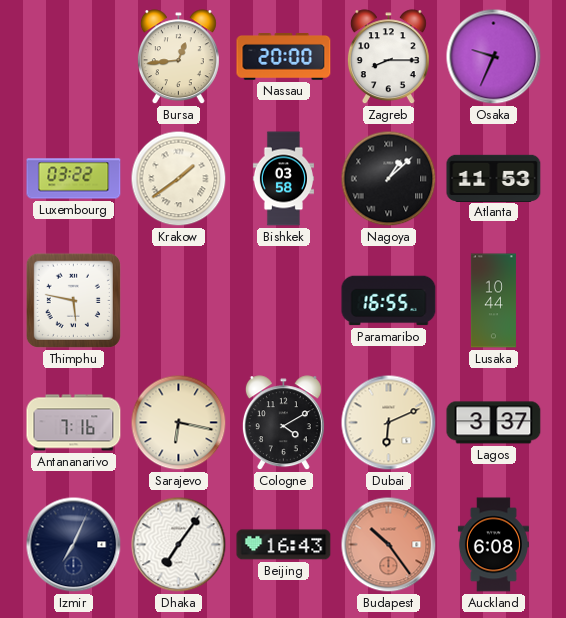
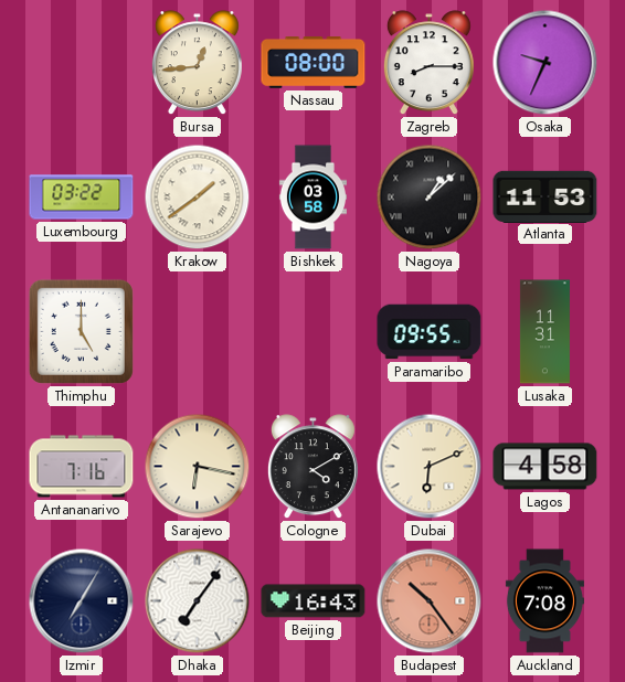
Nassau: 20:00 -> 08:00 (314, 63)
Thimphu: 5:47 -> 5:00 (81, 331)
Paramaribo: 16:55 -> 09:55 (430, 332)
Lusaka: 10:44 -> 11:31 (544, 332)
Lagos: 3:37 -> 4:58 (545, 467)
Izmir: 7:04 -> 7:05 (82, 601)
Auckland: 6:08 -> 7:08 (544, 601)
